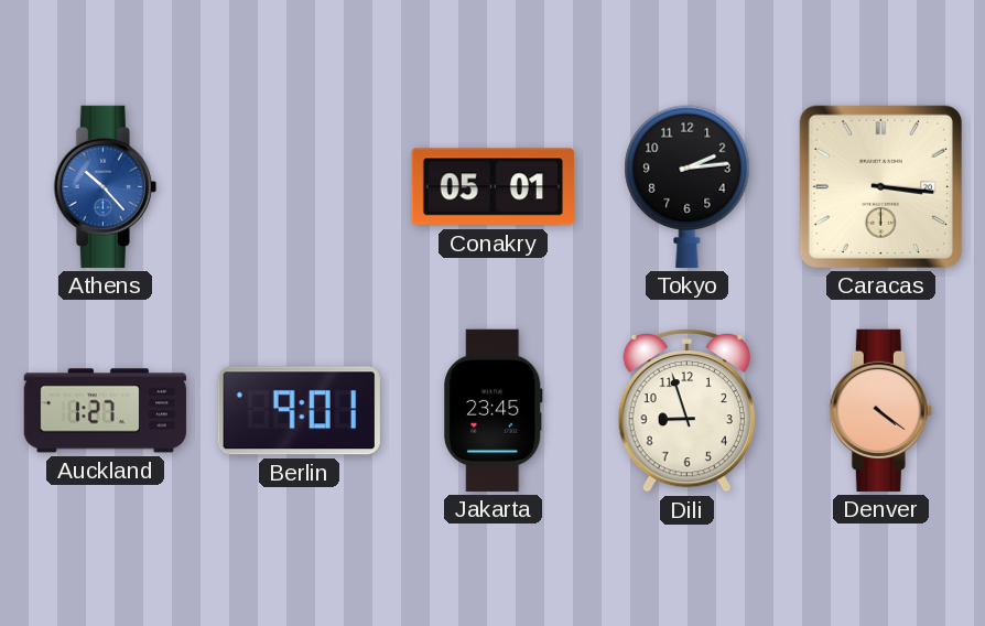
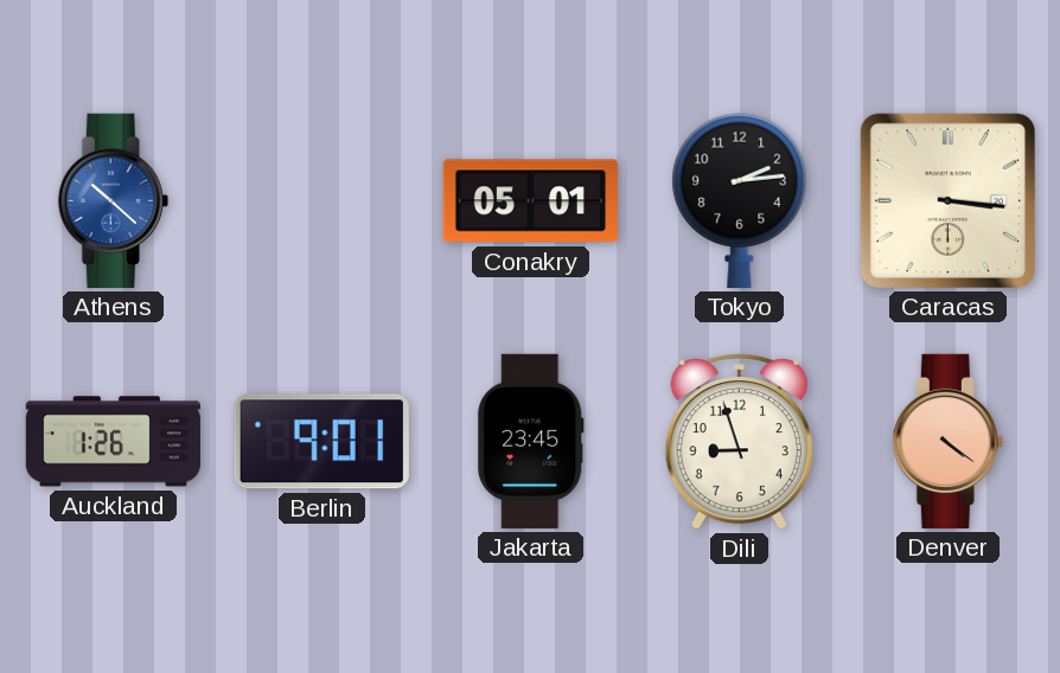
Athens: 10:23 -> 10:22 (113, 200)
Auckland: 1:27 -> 1:26 (113, 442)
